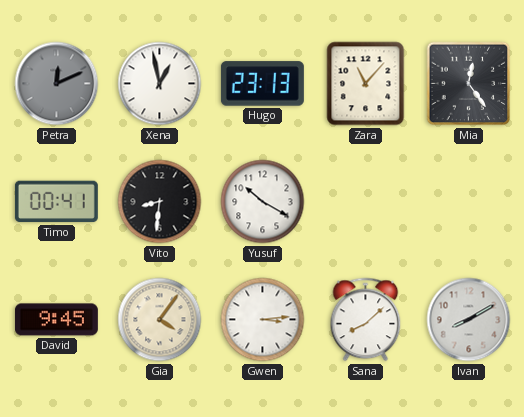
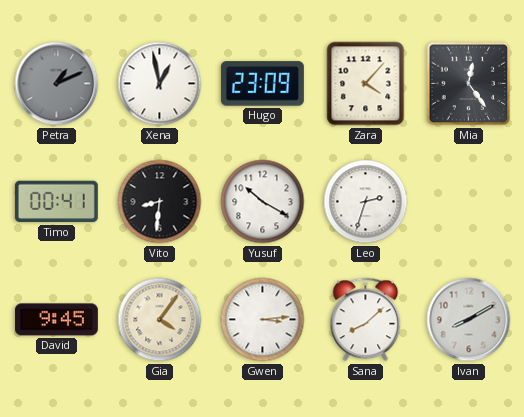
Petra: 12:11 -> 1:11 (57, 84)
Hugo: 23:13 -> 23:09 (262, 84)
Zara: 11:07 -> 4:07 (366, 84)
Leo: none -> 2:33 (366, 202)
